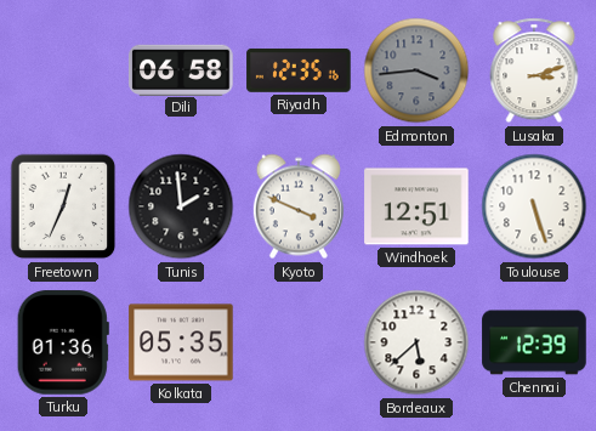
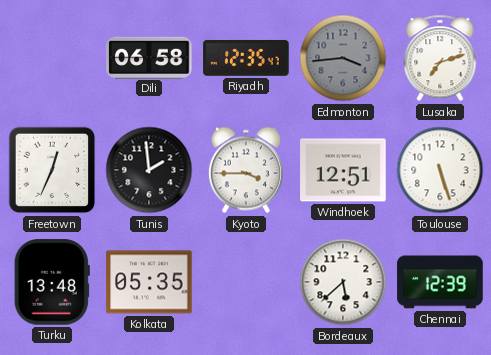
Riyadh: 12:35:16 -> 12:35:47 (246, 58)
Lusaka: 3:12 -> 7:12 (440, 58)
Kyoto: 3:49 -> 3:45 (246, 170)
Turku: 01:36 -> 13:48 (52, 282)
